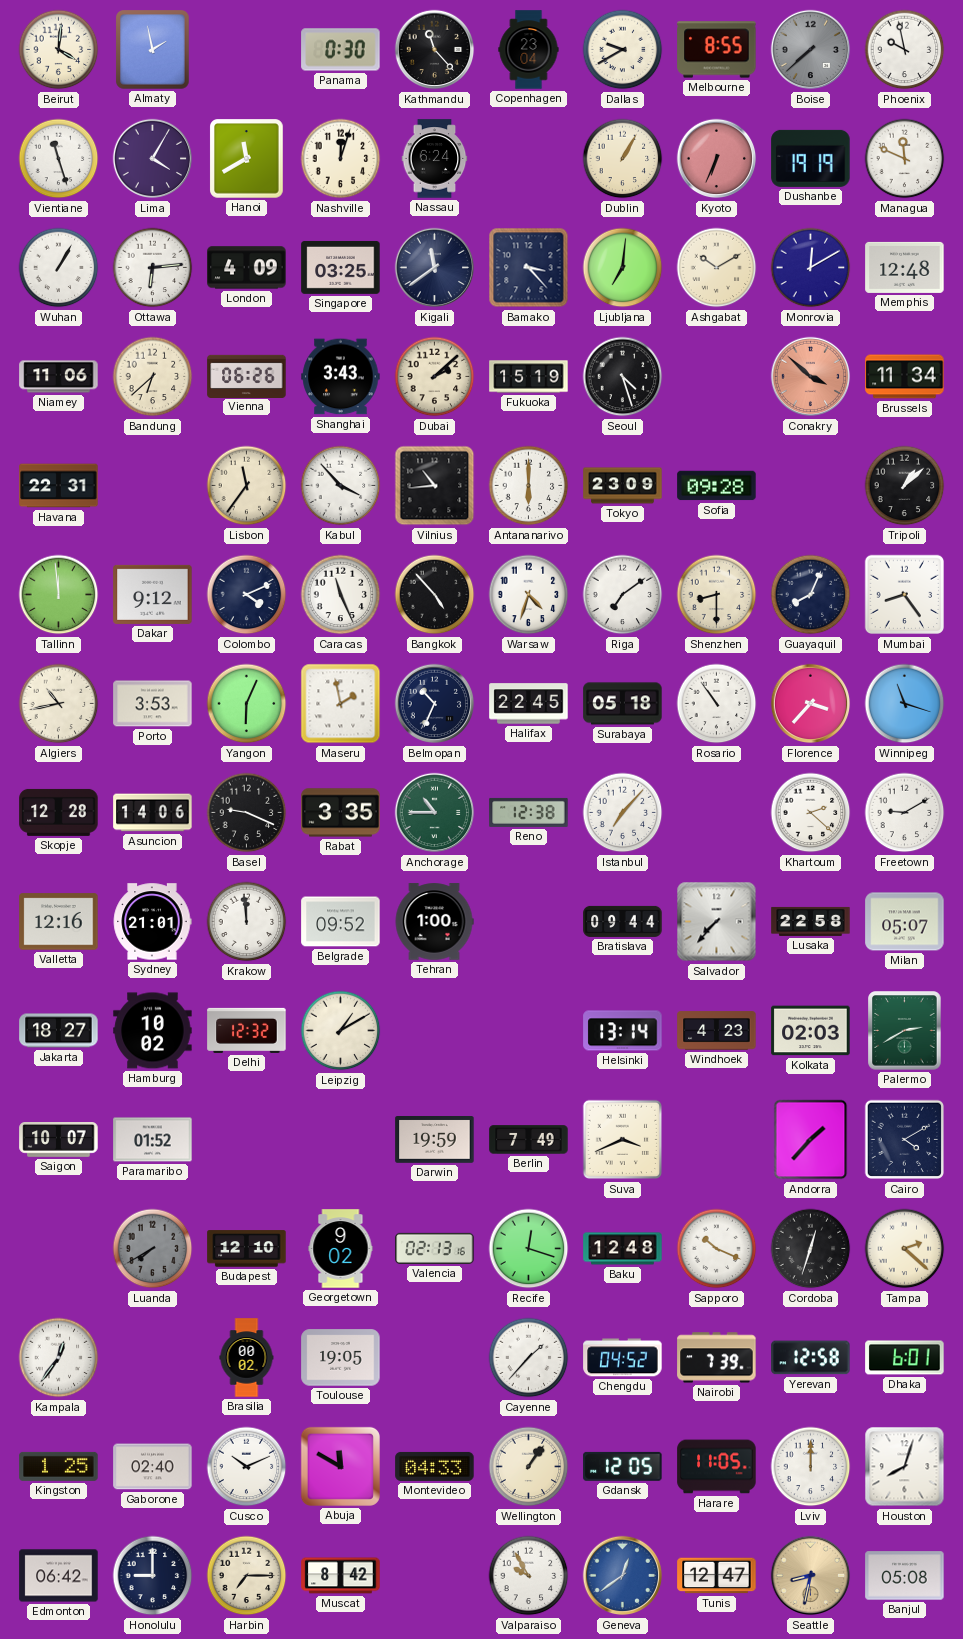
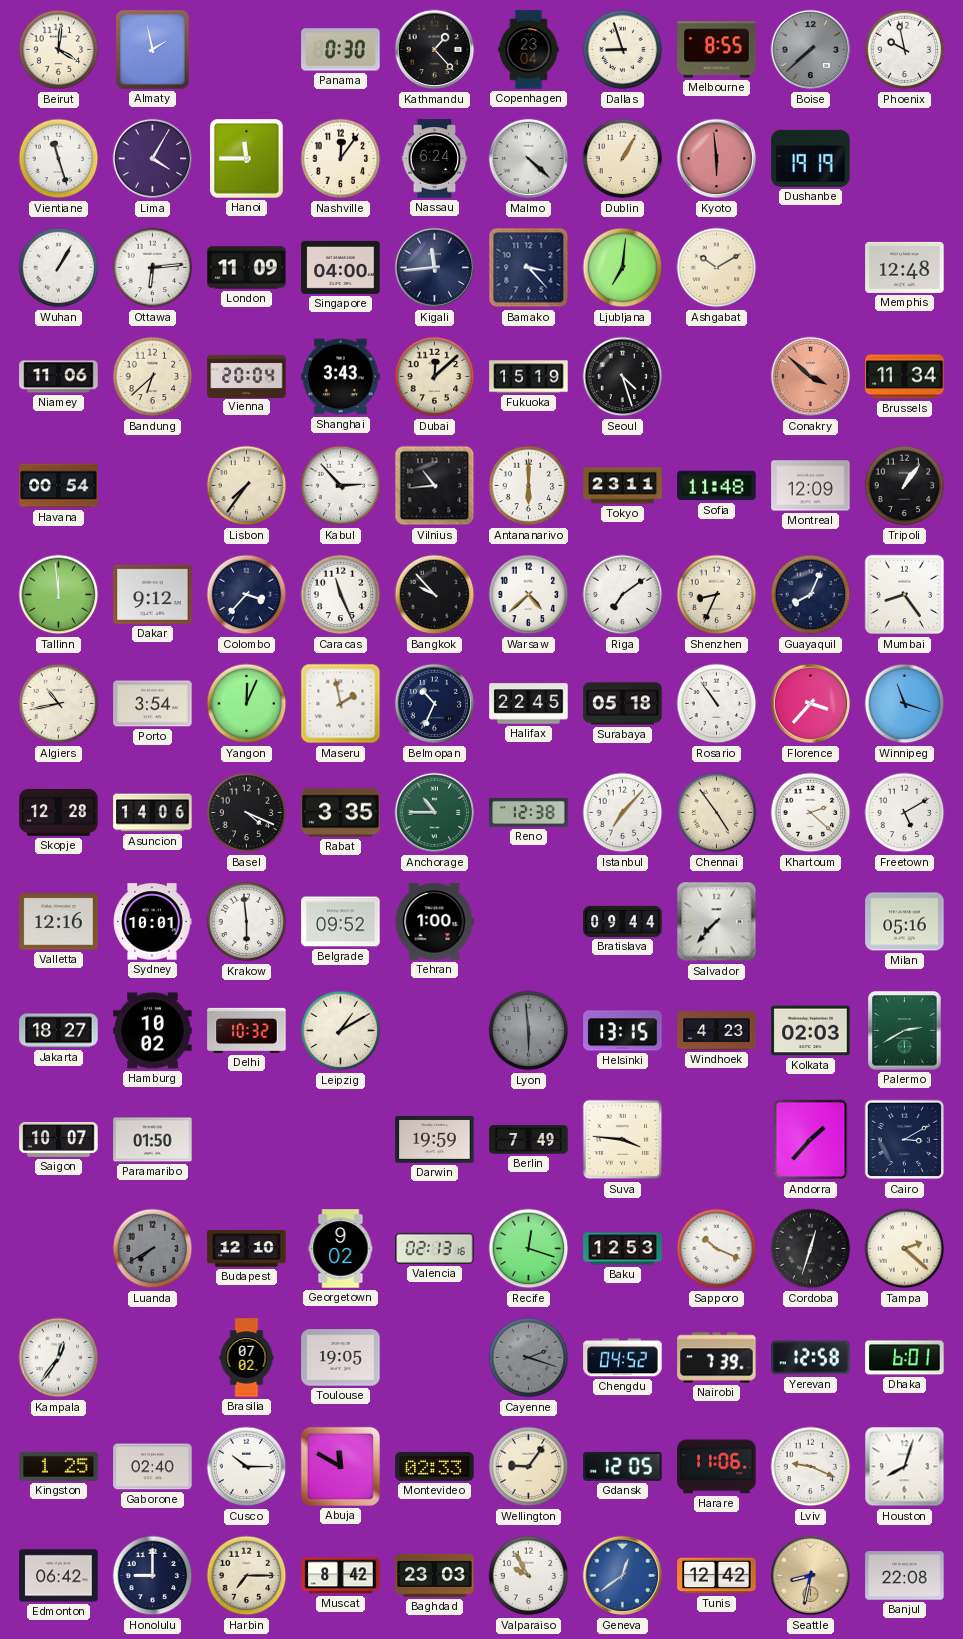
Kathmandu: 11:23 -> 1:23 (435, 50)
Dallas: 9:40 -> 8:57 (623, 50)
Hanoi: 11:40 -> 11:45 (247, 159)
Nashville: 12:03 -> 12:06 (341, 159)
Malmo: none -> 4:22 (529, 159)
Kyoto: 6:34 -> 5:59 (717, 159)
Managua: 11:49 -> none (905, 159)
London: 4:09 -> 11:09 (247, 268)
Singapore: 03:25 -> 04:00 (341, 267)
Kigali: 11:39 -> 11:44 (435, 268)
Monrovia: 12:10 -> none (811, 268)
Vienna: 06:26 -> 20:04 (247, 376)
Dubai: 2:08 -> 12:08 (435, 377)
Havana: 22:31 -> 00:54 (59, 486)
Lisbon: 11:36 -> 7:36 (247, 486)
Kabul: 3:53 -> 2:53 (341, 486)
Tokyo: 23:09 -> 23:11 (623, 486)
Sofia: 09:28 -> 11:48 (717, 486)
Montreal: none -> 12:09 (811, 486)
Tripoli: 1:08 -> 1:06 (905, 486)
Colombo: 4:11 -> 3:37 (247, 595)
Bangkok: 4:53 -> 9:53 (435, 595)
Warsaw: 4:33 -> 4:38 (529, 595)
Shenzhen: 8:30 -> 8:34 (717, 595)
Porto: 3:53 -> 3:54 (153, 704)
Yangon: 6:04 -> 12:04 (247, 704)
Basel: 9:19 -> 4:19 (247, 813)
Chennai: none -> 4:54 (717, 813)
Freetown: 9:10 -> 5:10 (905, 813)
Sydney: 21:01 -> 10:01 (152, 922)
Krakow: 11:59 -> 5:59 (247, 922)
Lusaka: 22:58 -> none (811, 921)
Milan: 05:07 -> 05:16 (905, 922)
Delhi: 12:32 -> 10:32 (247, 1030)
Lyon: none -> 5:59 (529, 1031)
Helsinki: 13:14 -> 13:15 (623, 1031)
Paramaribo: 01:52 -> 01:50 (153, 1140)
Suva: 3:41 -> 3:46 (623, 1140)
Cairo: 4:10 -> 3:10 (905, 1140)
Baku: 12:48 -> 12:53 (623, 1249)
Brasilia: 00:02 -> 07:02 (247, 1358)
Cayenne: 1:37 -> 2:18 (529, 1358)
Cayenne dial: white -> grey (529, 1358)
Cusco: 10:11 -> 10:15 (247, 1467)
Montevideo: 04:33 -> 02:33 (435, 1466)
Wellington: 1:06 -> 9:06 (529, 1467)
Harare: 11:05 -> 11:06 (717, 1467)
Lviv: 12:00 -> 9:19 (811, 1467)
Baghdad: none -> 23:03 (435, 1575)
Tunis: 12:47 -> 12:42 (717, 1576)
Banjul: 05:08 -> 22:08 (905, 1576)
